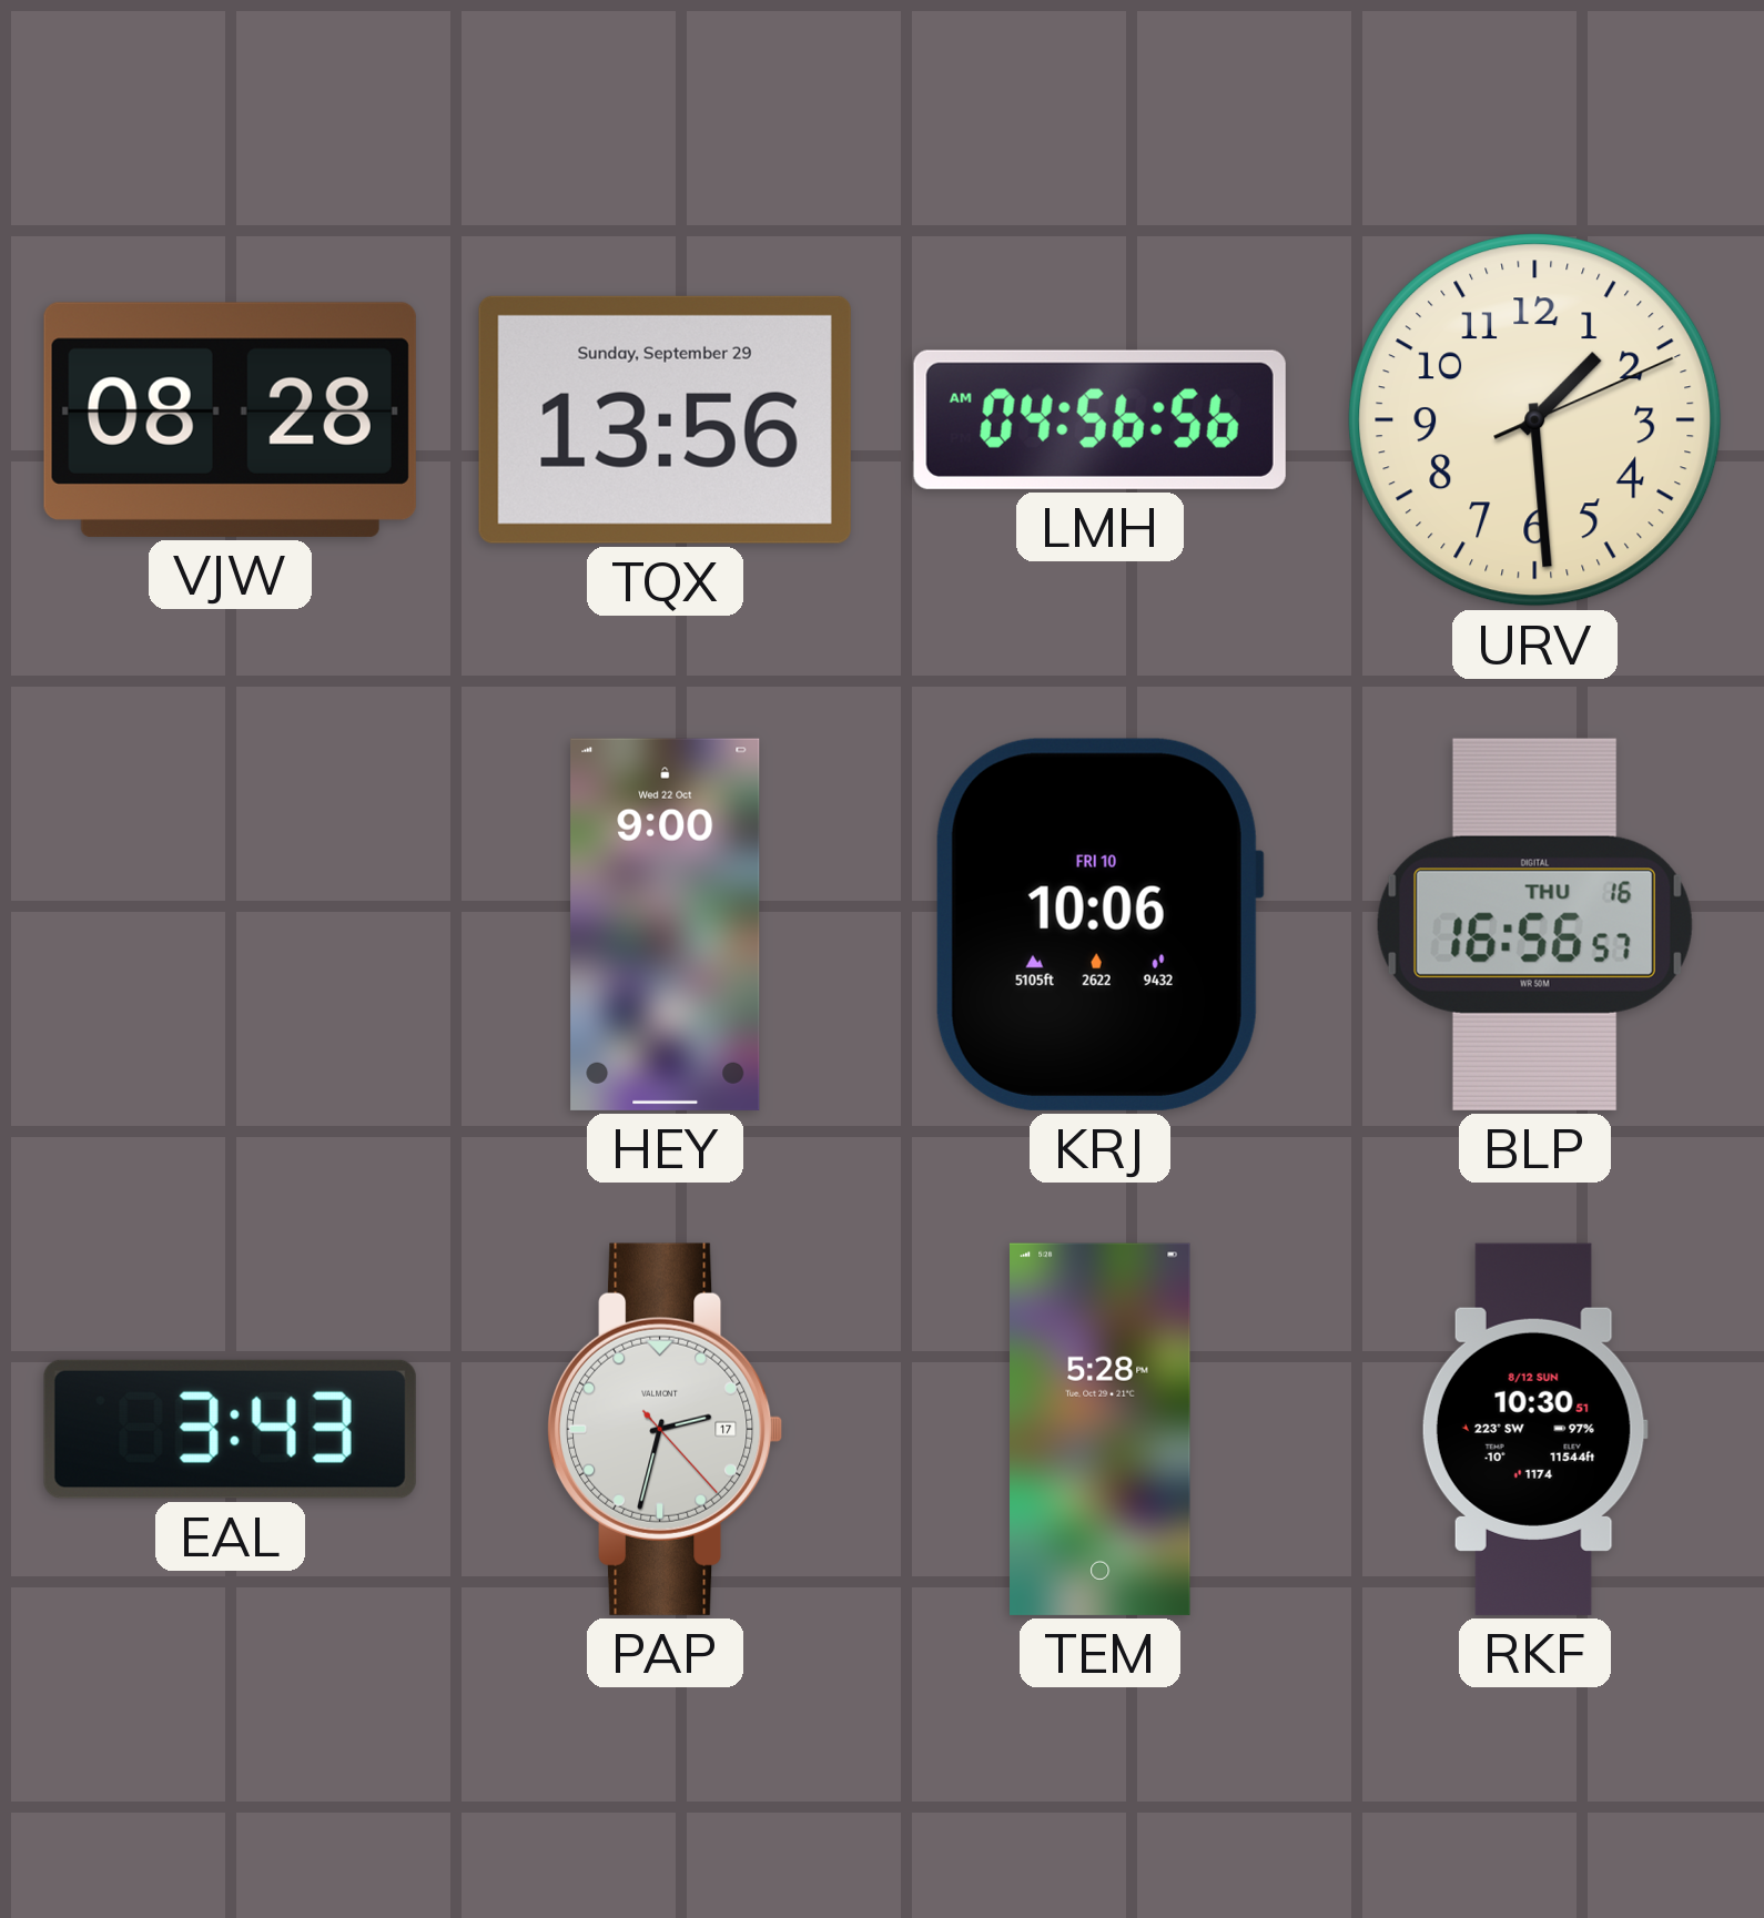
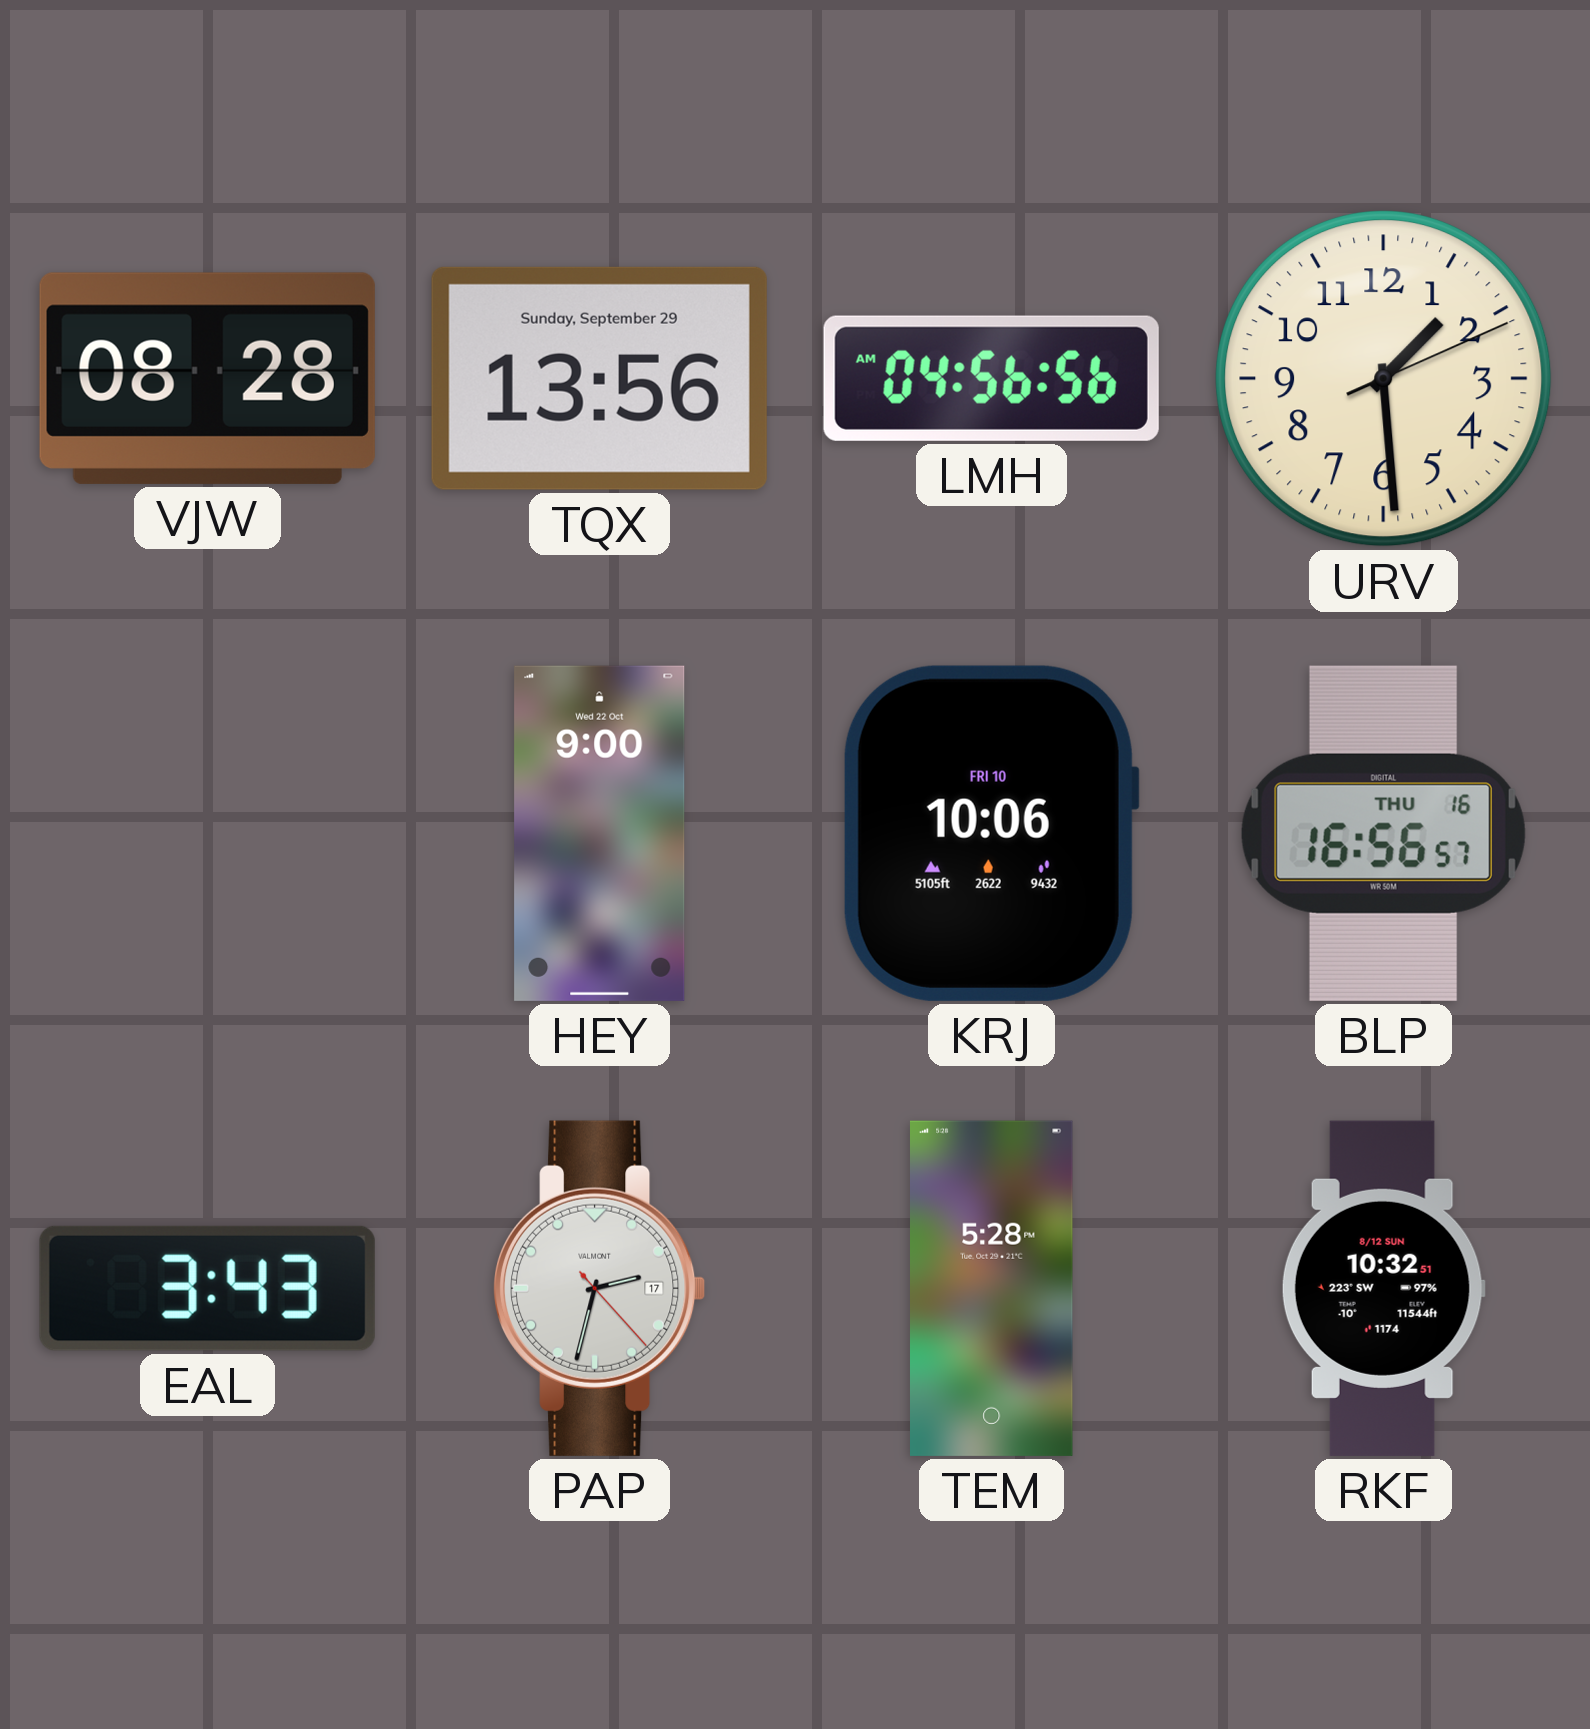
RKF: 10:30 -> 10:32 (1383, 1288)
